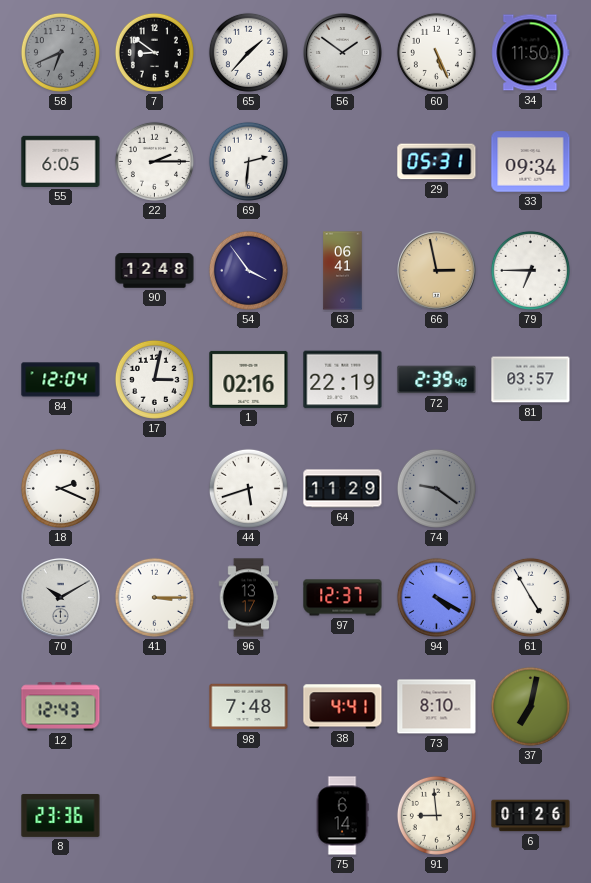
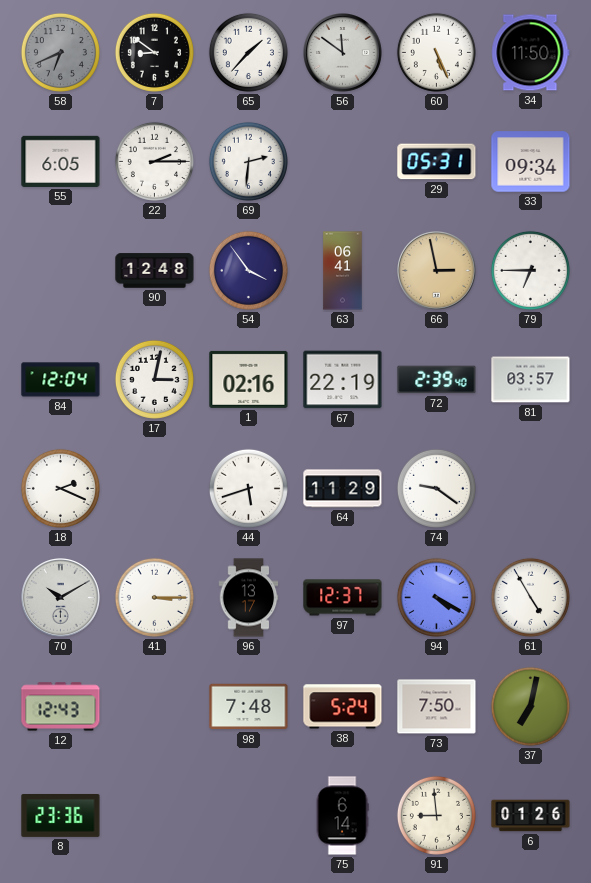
56: 1:51 -> 11:51 (343, 53)
74 dial: grey -> white (436, 488)
38: 4:41 -> 5:24 (343, 707)
73: 8:10 -> 7:50 (437, 707)
